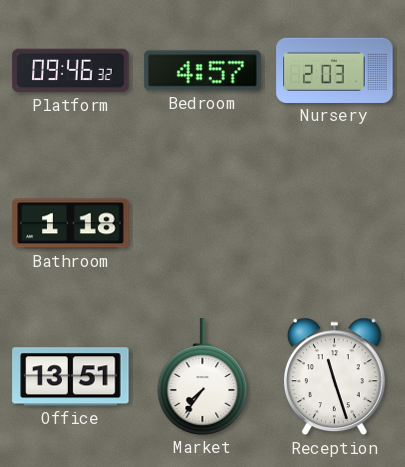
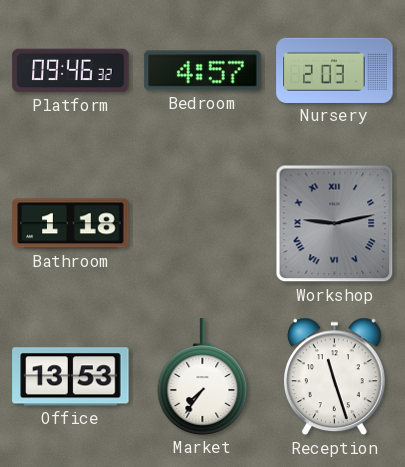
Workshop: none -> 9:13 (335, 224)
Office: 13:51 -> 13:53 (71, 377)
